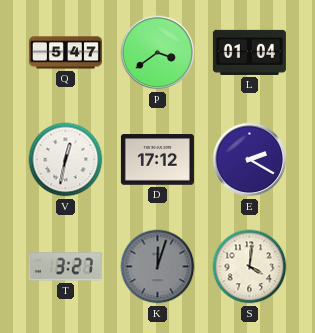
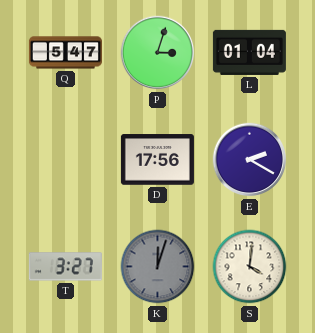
P: 3:39 -> 3:03 (158, 53)
V: 12:32 -> none (66, 160)
D: 17:12 -> 17:56 (157, 160)
